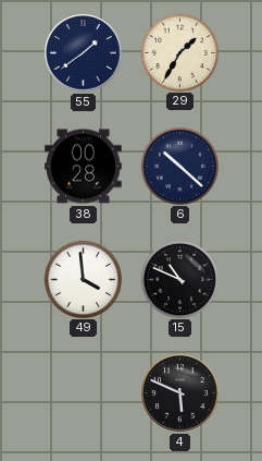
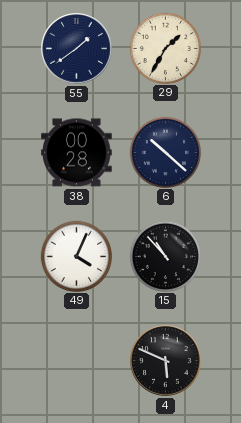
49: 3:59 -> 4:04 (76, 256)
15: 10:49 -> 10:53 (165, 256)
